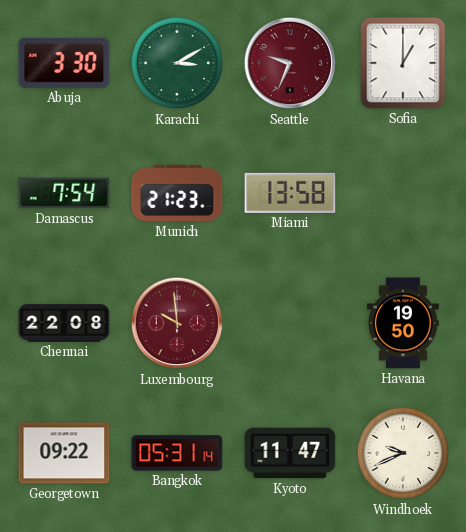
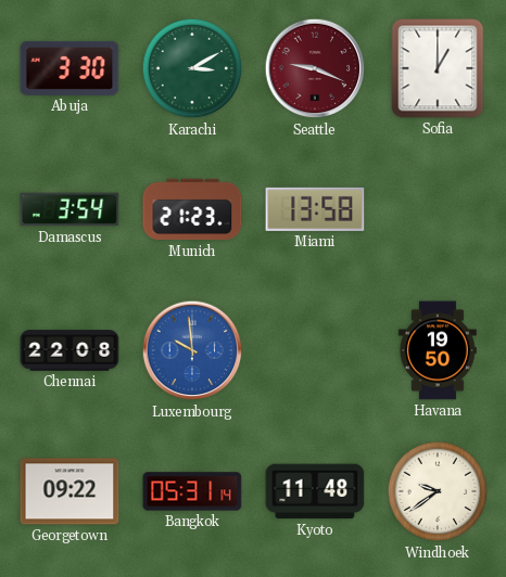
Seattle: 9:34 -> 9:19 (315, 68)
Damascus: 7:54 -> 3:54 (69, 209)
Luxembourg dial: burgundy -> blue (192, 350)
Kyoto: 11:47 -> 11:48 (315, 491)
Windhoek: 9:41 -> 9:39 (438, 491)
